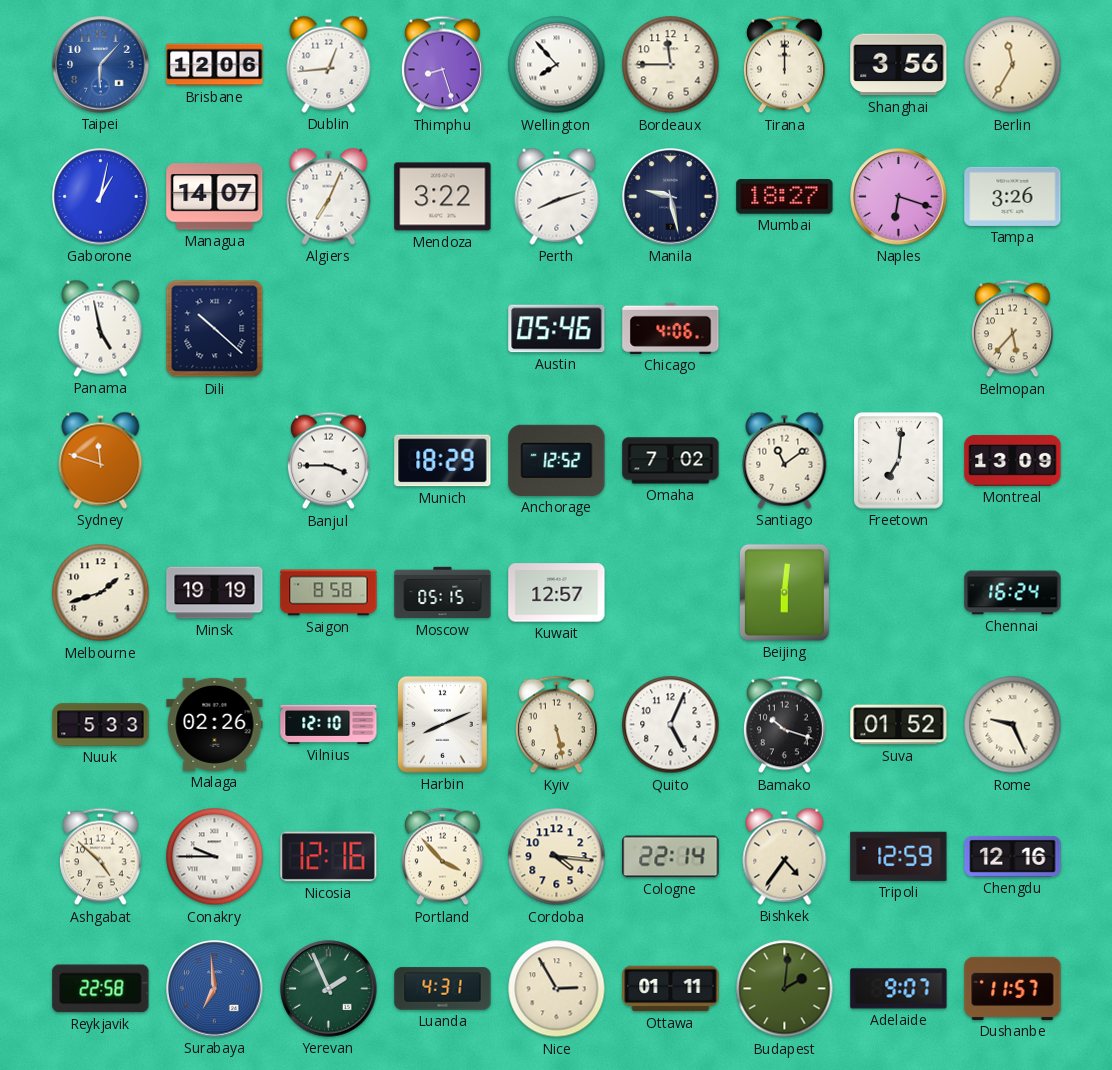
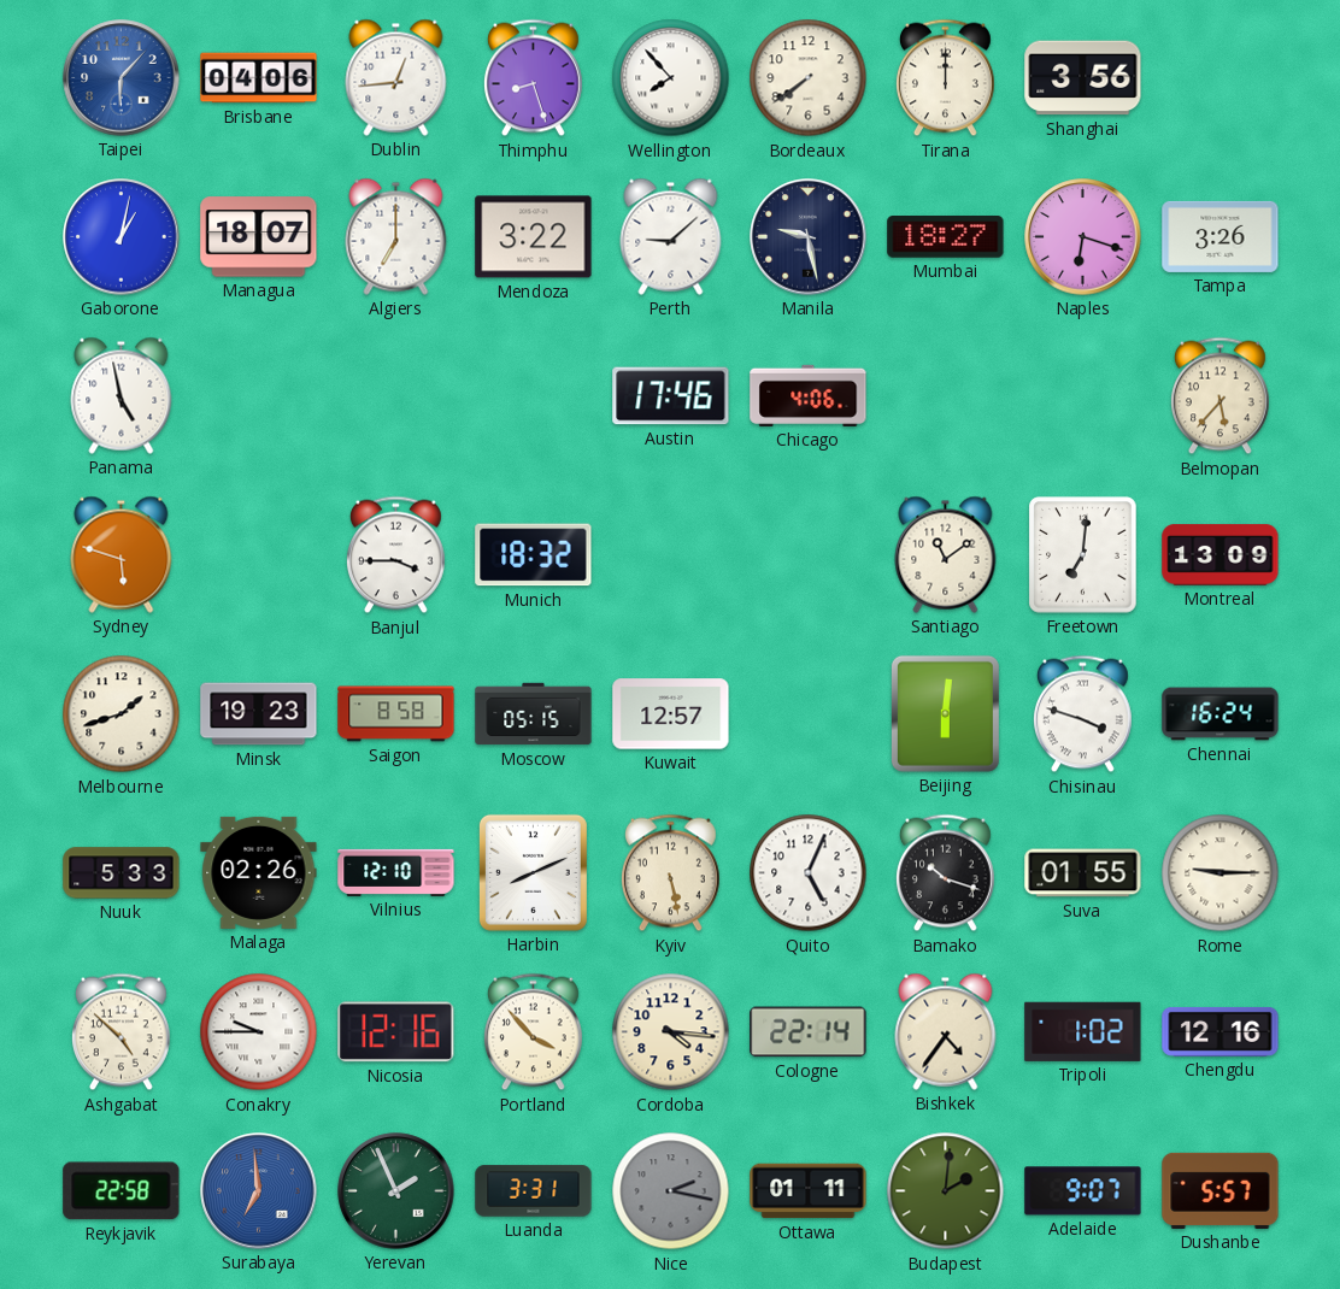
Brisbane: 12:06 -> 04:06 (259, 78)
Bordeaux: 11:45 -> 7:39 (809, 78)
Berlin: 11:35 -> none (1013, 65)
Managua: 14:07 -> 18:07 (259, 237)
Algiers: 7:04 -> 7:00 (396, 236)
Perth: 8:12 -> 9:08 (671, 236)
Dili: 10:22 -> none (215, 329)
Austin: 05:46 -> 17:46 (671, 396)
Sydney: 11:48 -> 5:48 (122, 554)
Munich: 18:29 -> 18:32 (534, 555)
Anchorage: 12:52 -> none (557, 460)
Omaha: 7:02 -> none (671, 461)
Minsk: 19:19 -> 19:23 (259, 714)
Chisinau: none -> 3:48 (1082, 714)
Suva: 01:52 -> 01:55 (1083, 873)
Rome: 9:26 -> 9:15 (1221, 873)
Tripoli: 12:59 -> 1:02 (1083, 1031)
Luanda: 4:31 -> 3:31 (534, 1191)
Nice: 2:55 -> 2:17 (671, 1191)
Nice dial: cream -> grey (671, 1191)
Dushanbe: 11:57 -> 5:57 (1221, 1190)
